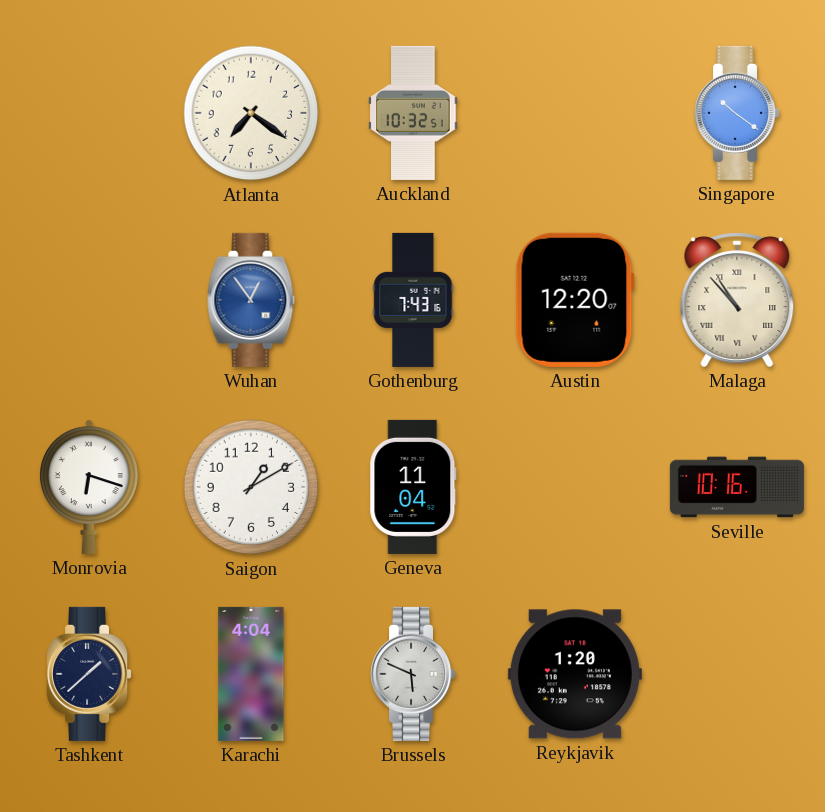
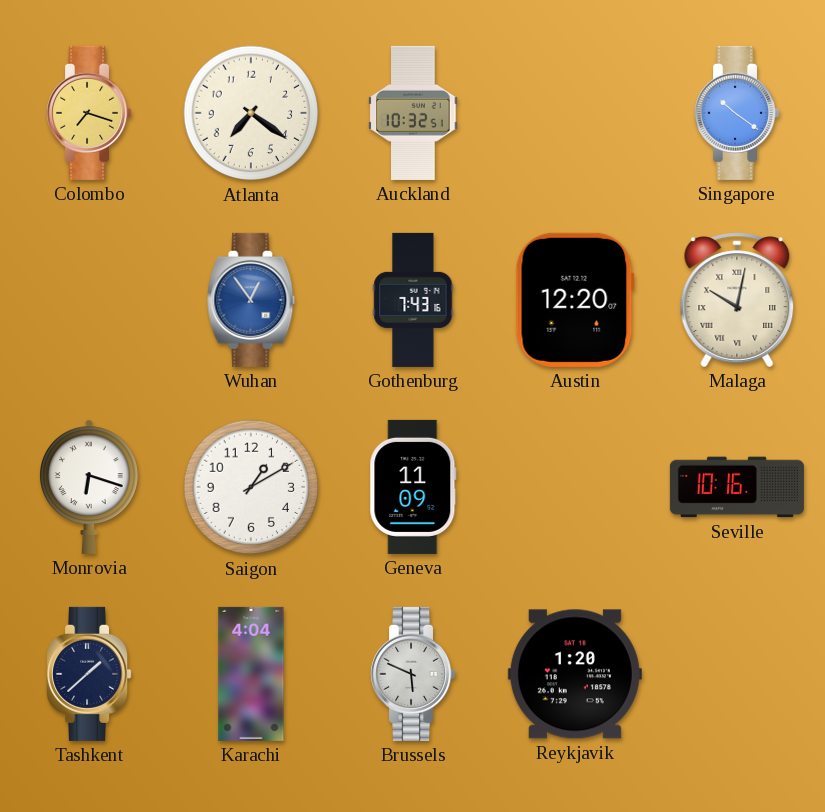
Colombo: none -> 7:18 (89, 113)
Malaga: 10:53 -> 10:02 (737, 300)
Geneva: 11:04 -> 11:09 (413, 487)
